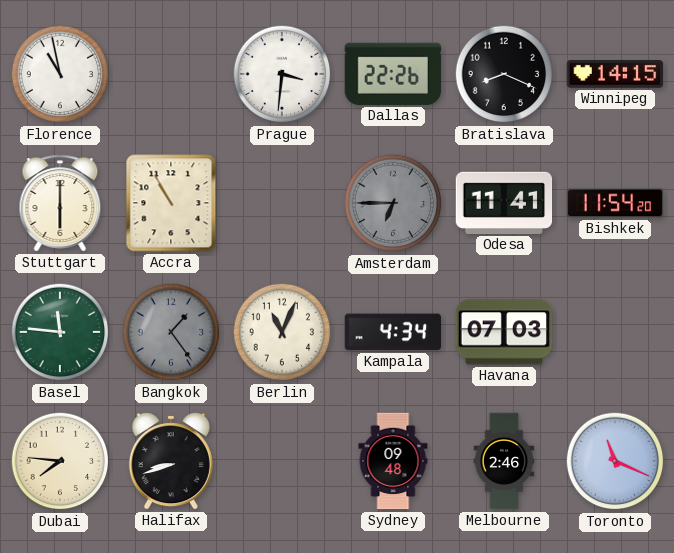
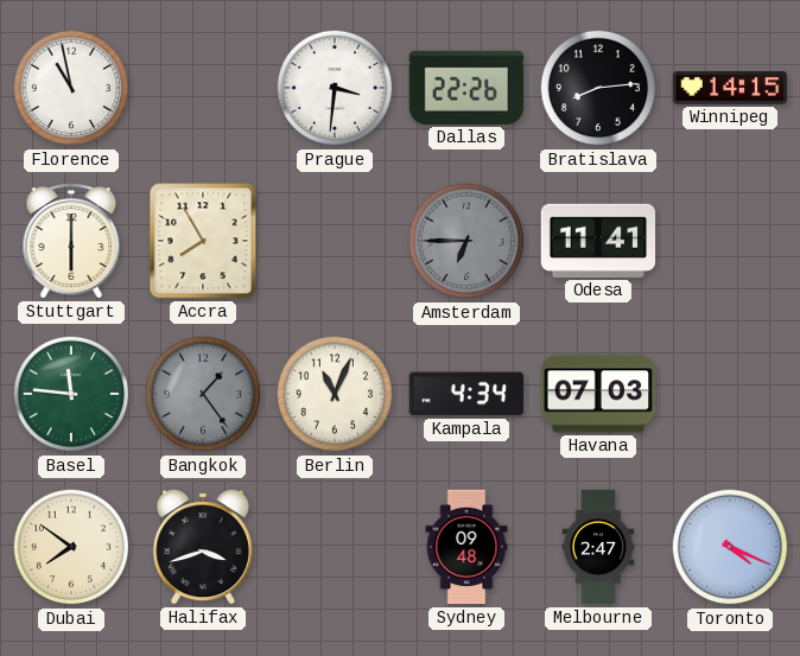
Bratislava: 8:19 -> 8:14 (598, 88)
Accra: 10:55 -> 7:55 (203, 241)
Bishkek: 11:54 -> none (615, 203)
Dubai: 7:46 -> 7:51 (71, 547)
Halifax: 8:42 -> 3:42 (203, 547)
Melbourne: 2:46 -> 2:47 (598, 547)
Toronto: 11:19 -> 4:19 (730, 547)
